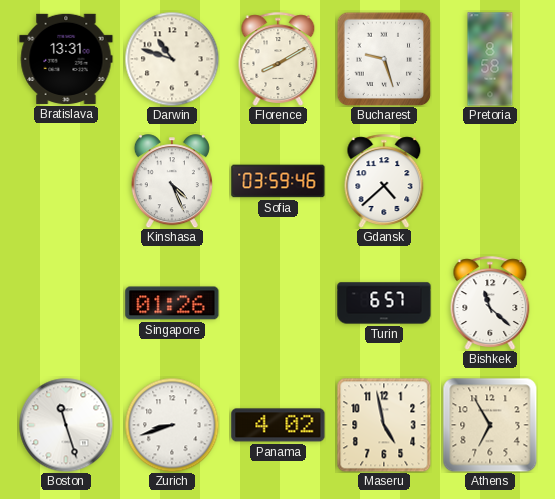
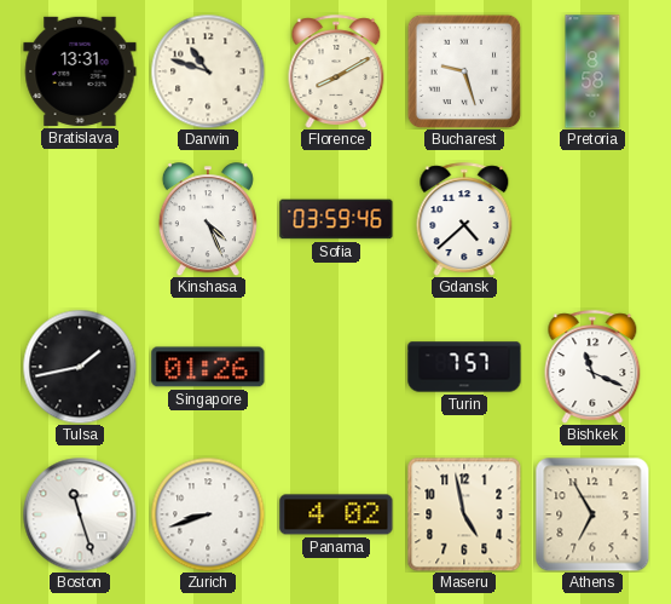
Tulsa: none -> 1:43 (80, 367)
Turin: 6:57 -> 7:57 (464, 367)
Bishkek: 11:22 -> 11:19 (592, 367)
